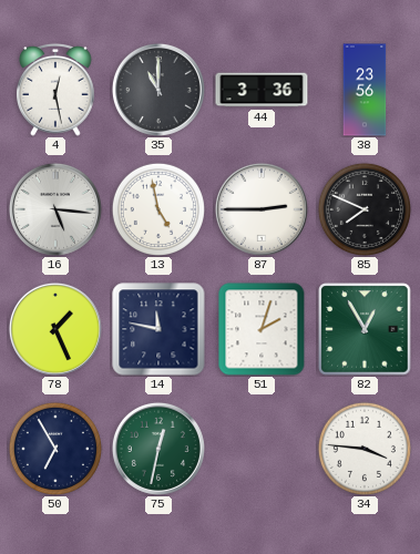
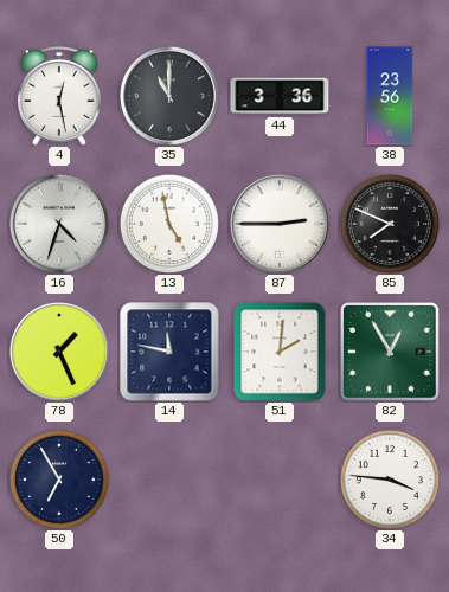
16: 5:16 -> 4:33 (59, 224)
51: 2:03 -> 2:01 (280, 352)
75: 12:32 -> none (158, 449)
